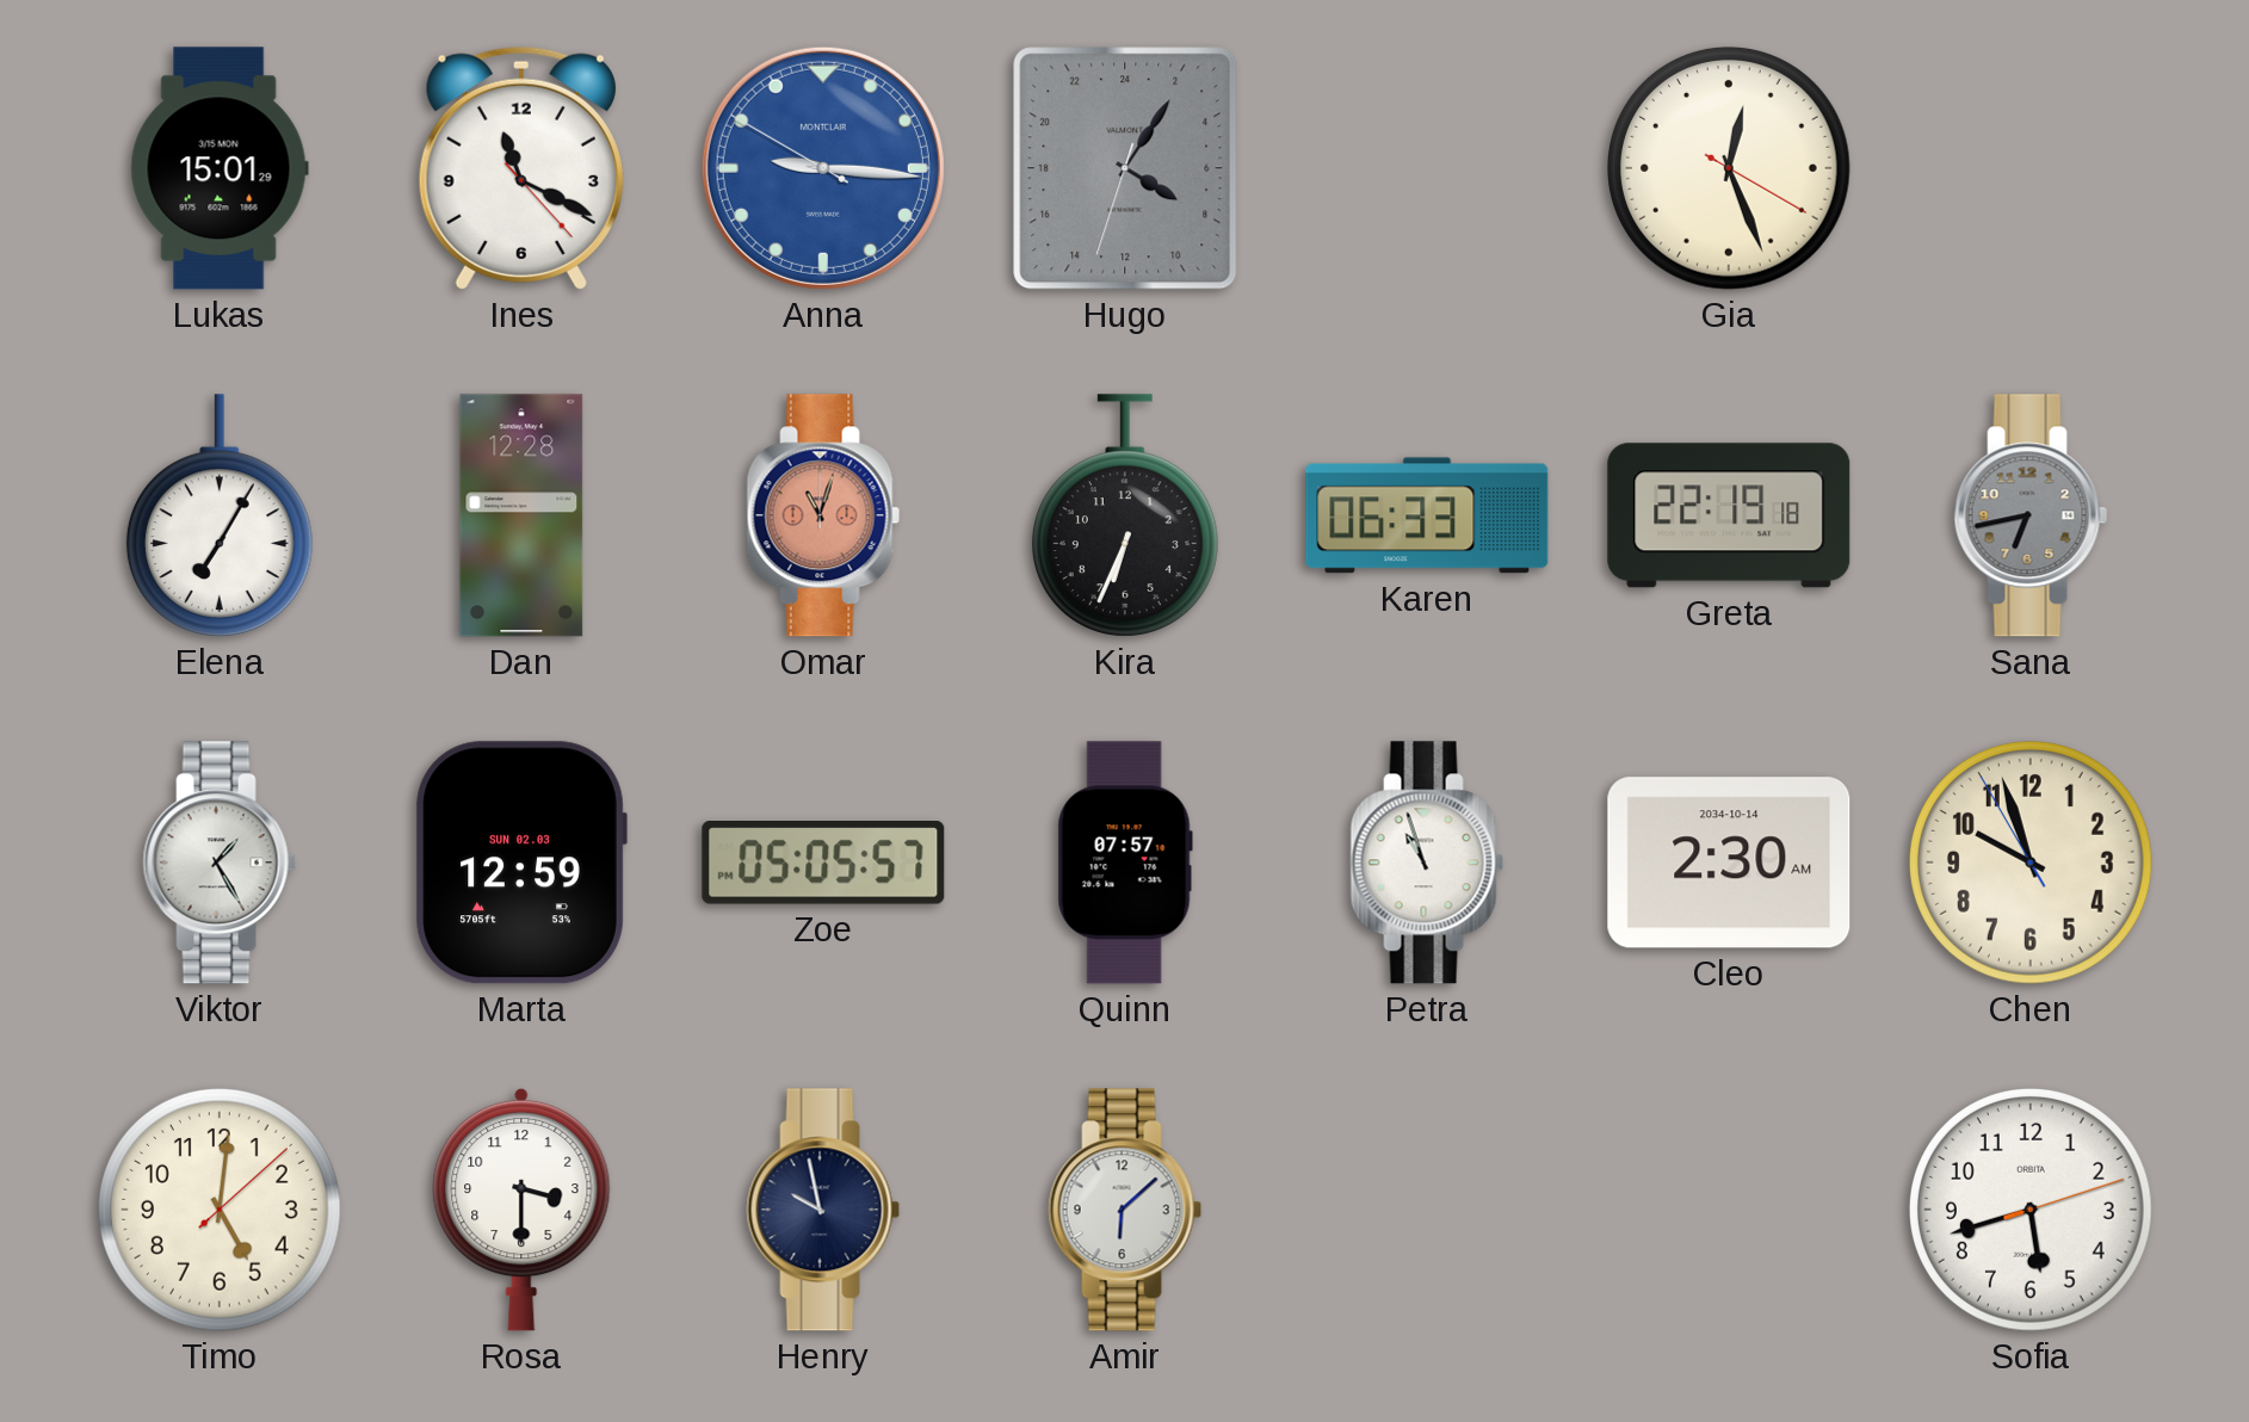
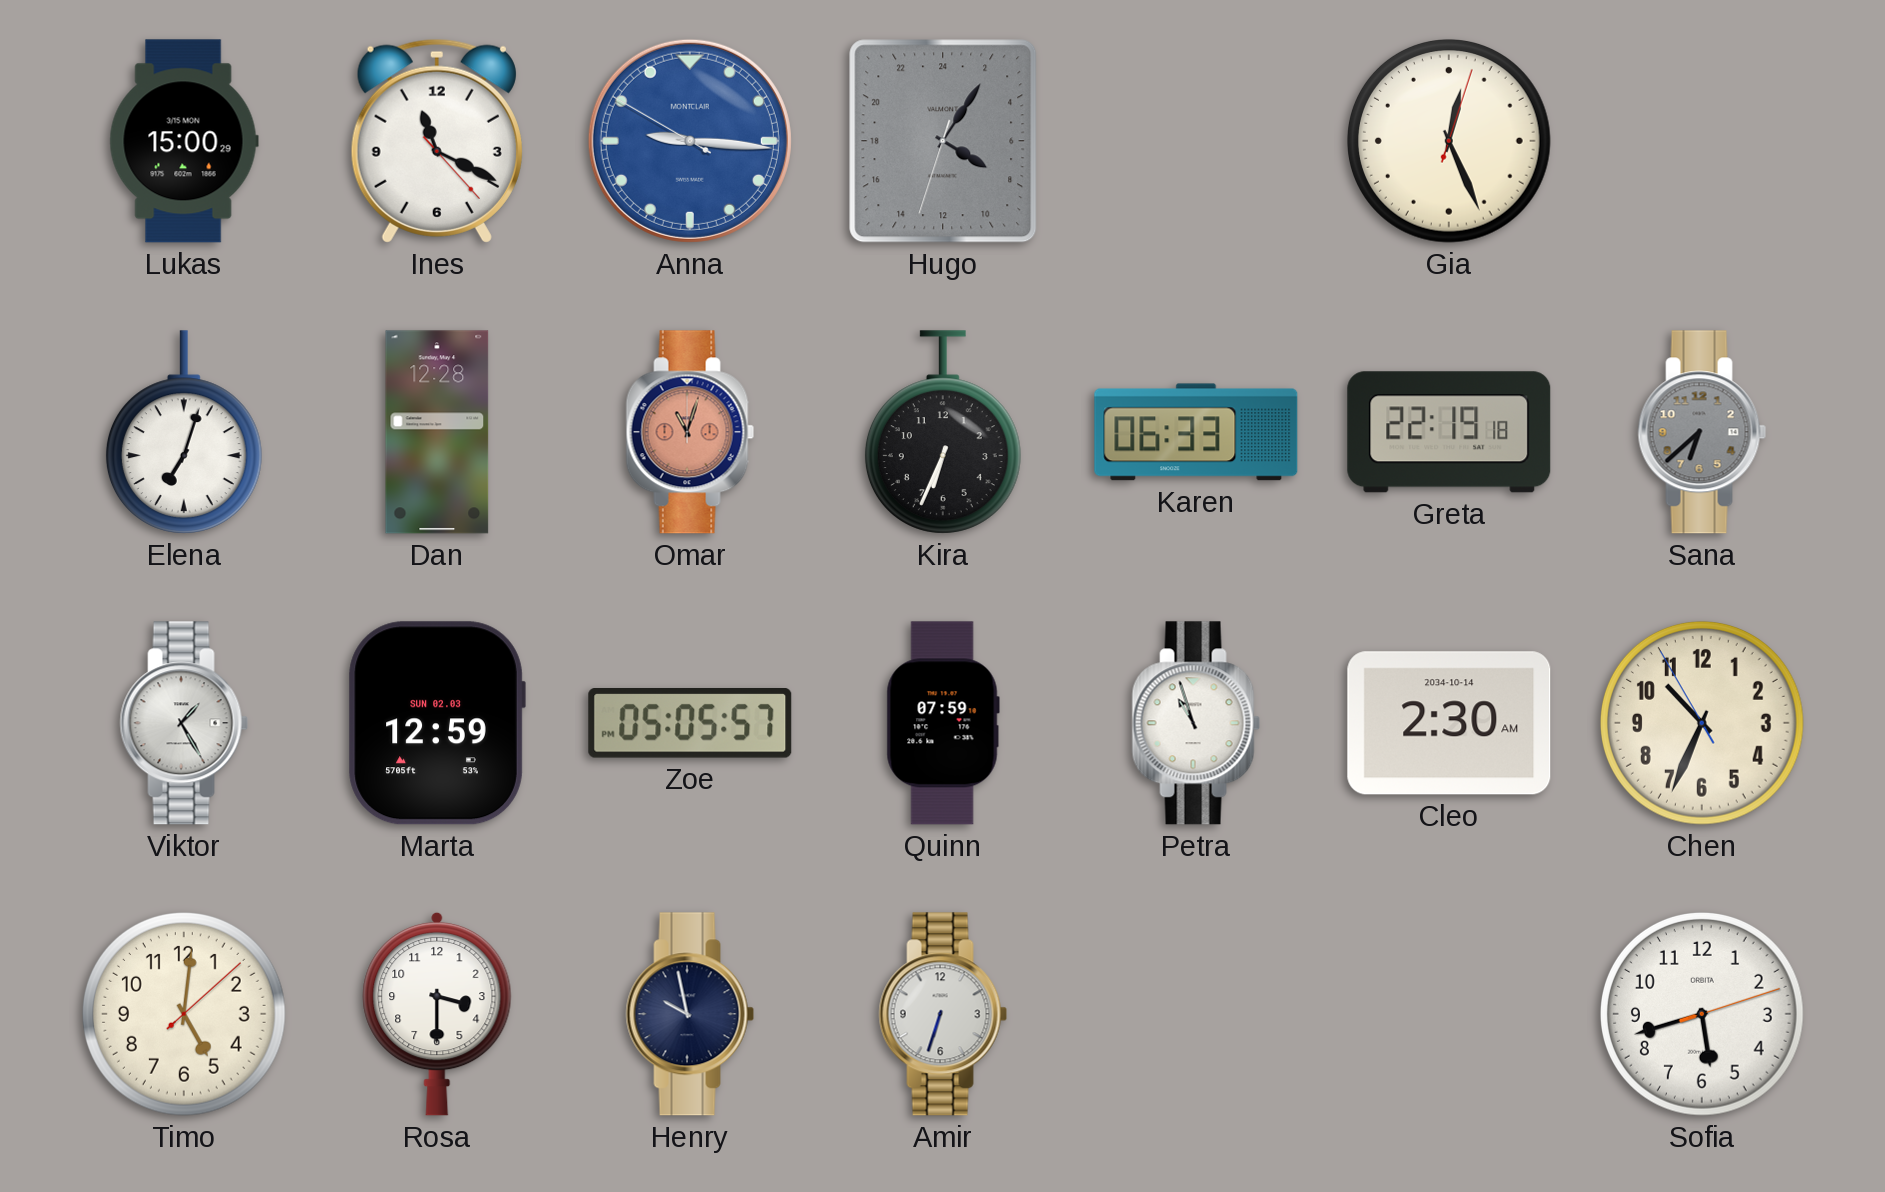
Lukas: 15:01 -> 15:00 (184, 141)
Gia: 12:26:20 -> 12:26:03 (1450, 142)
Elena: 7:05 -> 7:03 (184, 432)
Sana: 6:43 -> 6:38 (1702, 432)
Quinn: 07:57 -> 07:59 (943, 723)
Chen: 9:56 -> 10:33 (1703, 724)
Amir: 6:08 -> 6:33 (943, 1014)
